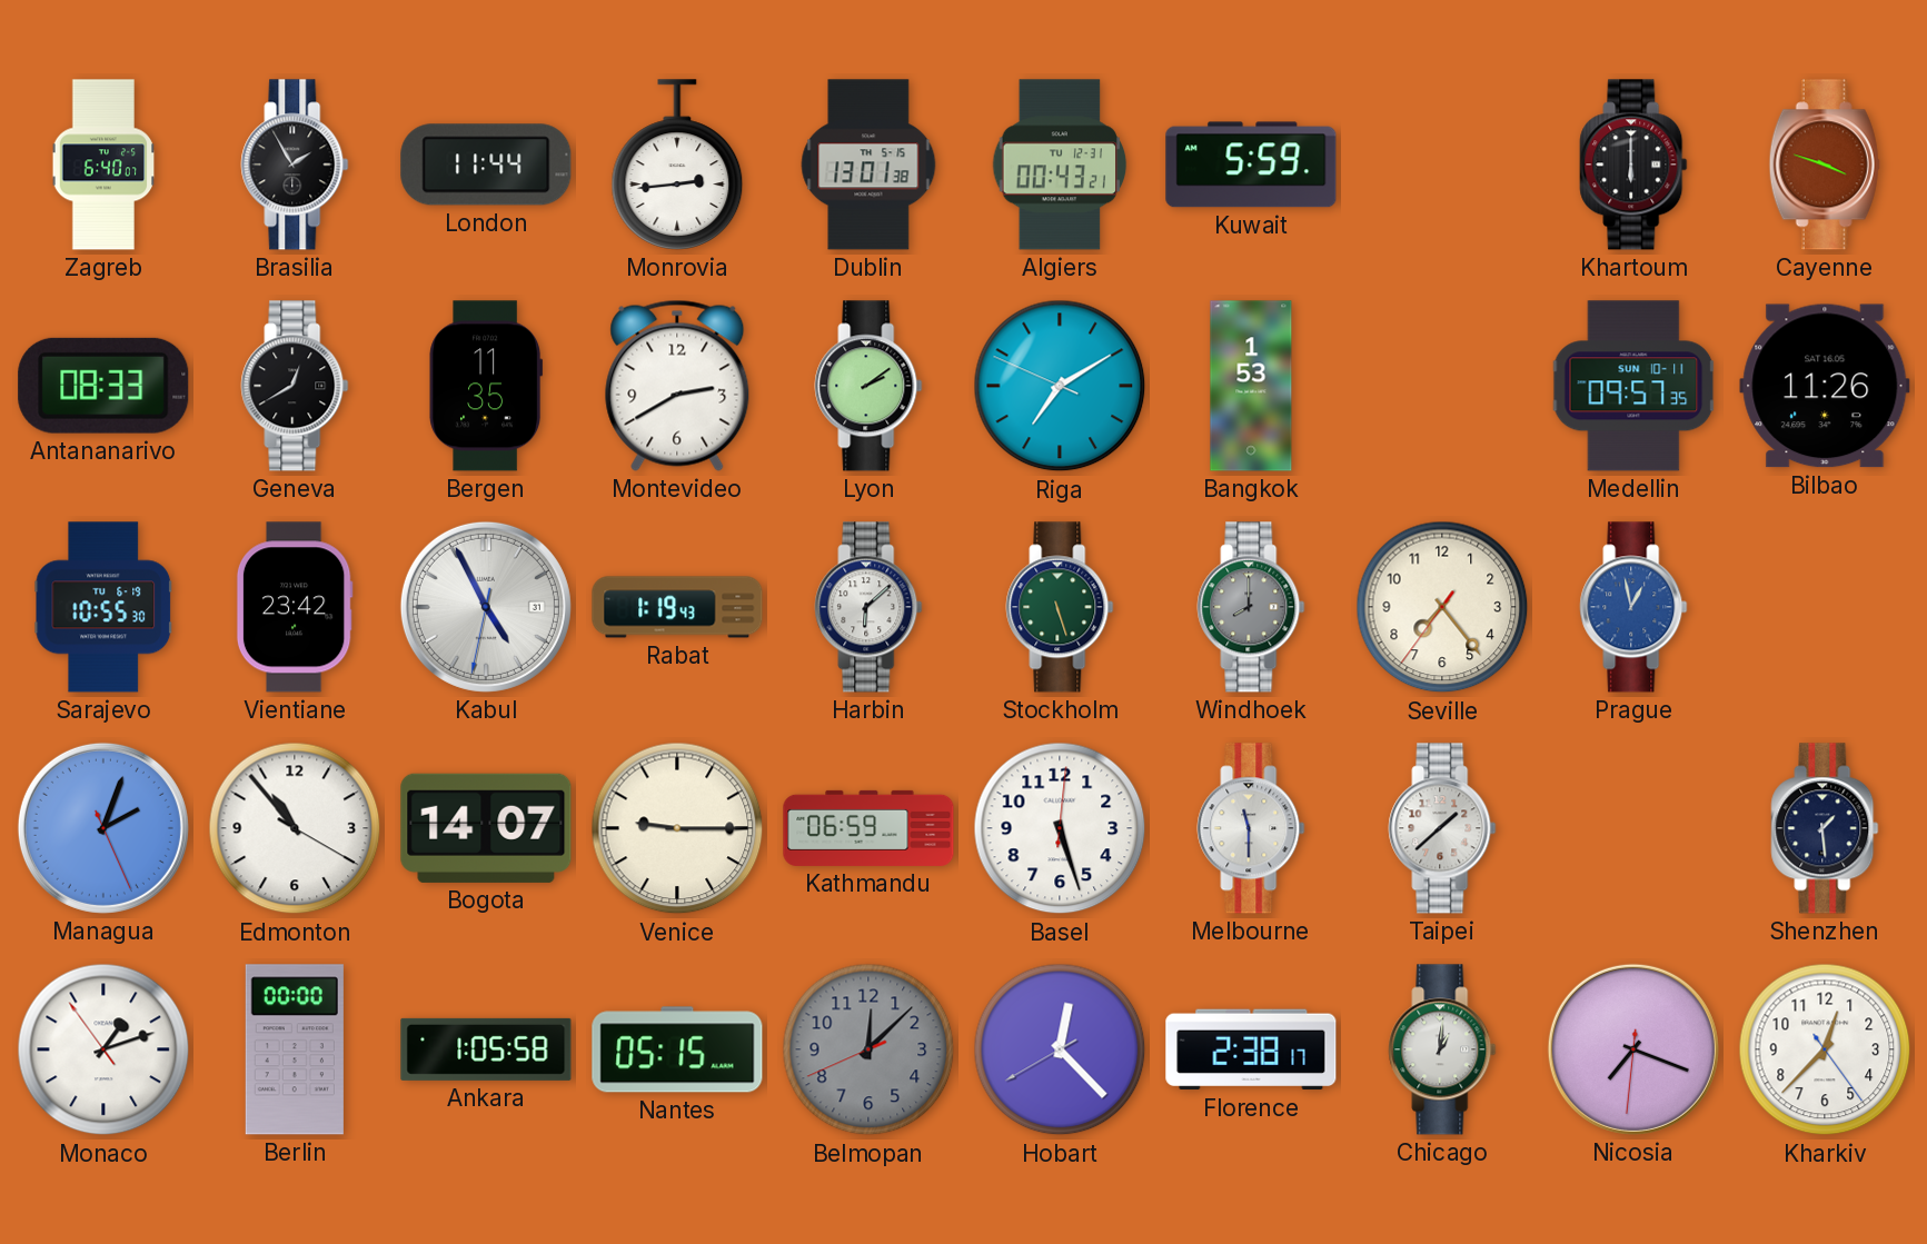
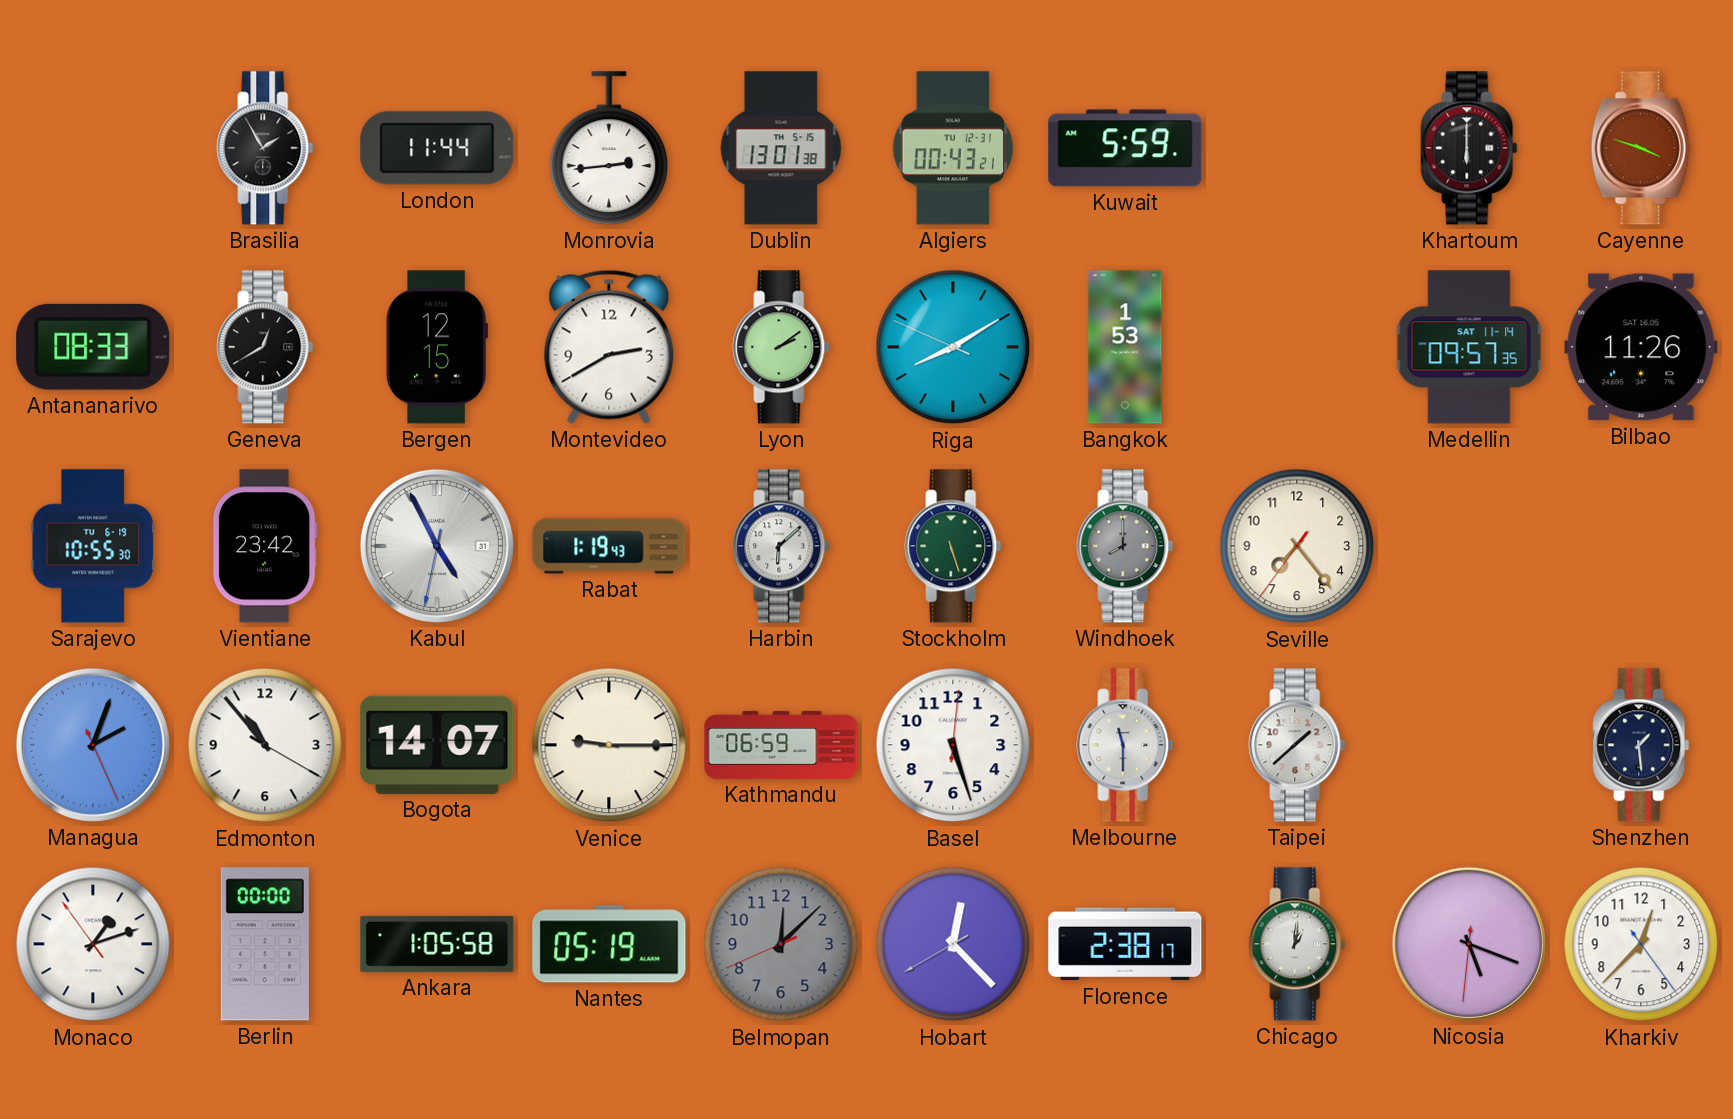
Zagreb: 6:40 -> none (103, 165)
Bergen: 11:35 -> 12:15 (437, 347)
Riga: 7:09 -> 8:09 (953, 347)
Medellin date: SUN 10-11 -> SAT 11-14 (1469, 347)
Prague: 12:58 -> none (1633, 607)
Nantes: 05:15 -> 05:19 (609, 944)
Nicosia: 7:18 -> 5:18 (1469, 944)
